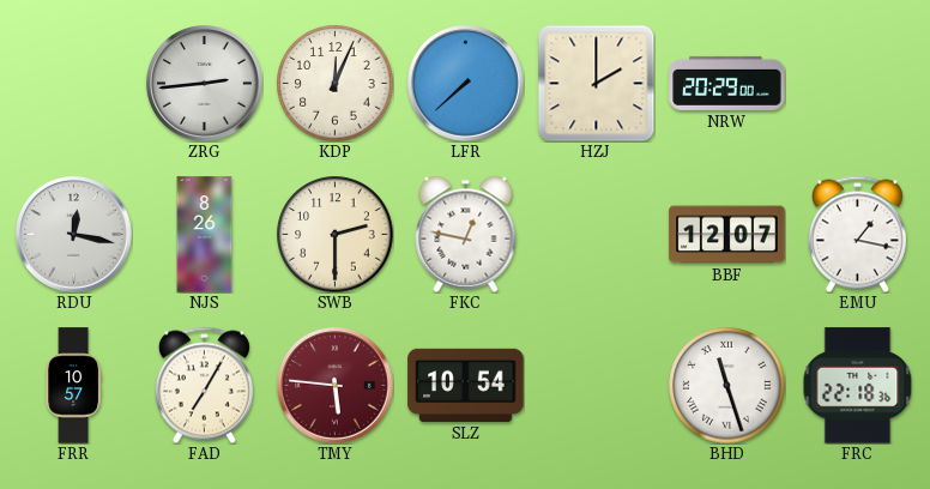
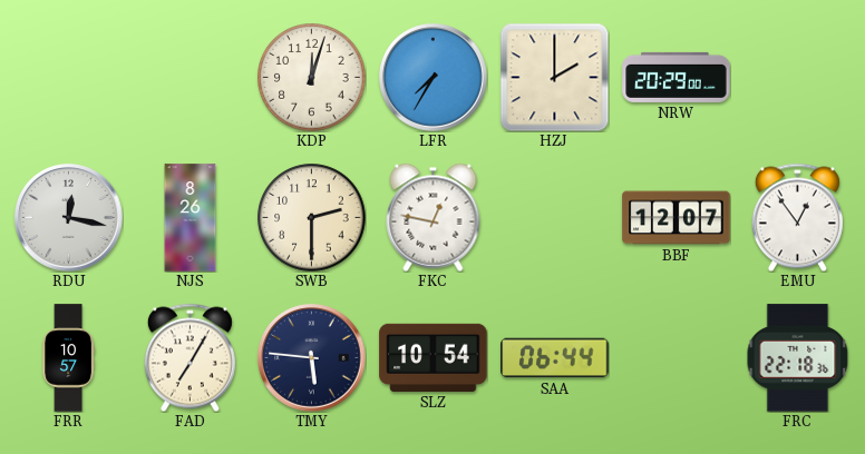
ZRG: 2:44 -> none (205, 84)
KDP: 12:04 -> 12:03 (312, 78)
LFR: 7:38 -> 7:35 (434, 78)
EMU: 1:17 -> 12:54 (797, 217)
TMY dial: burgundy -> navy (312, 358)
SAA: none -> 06:44 (555, 358)
BHD: 11:27 -> none (727, 386)
